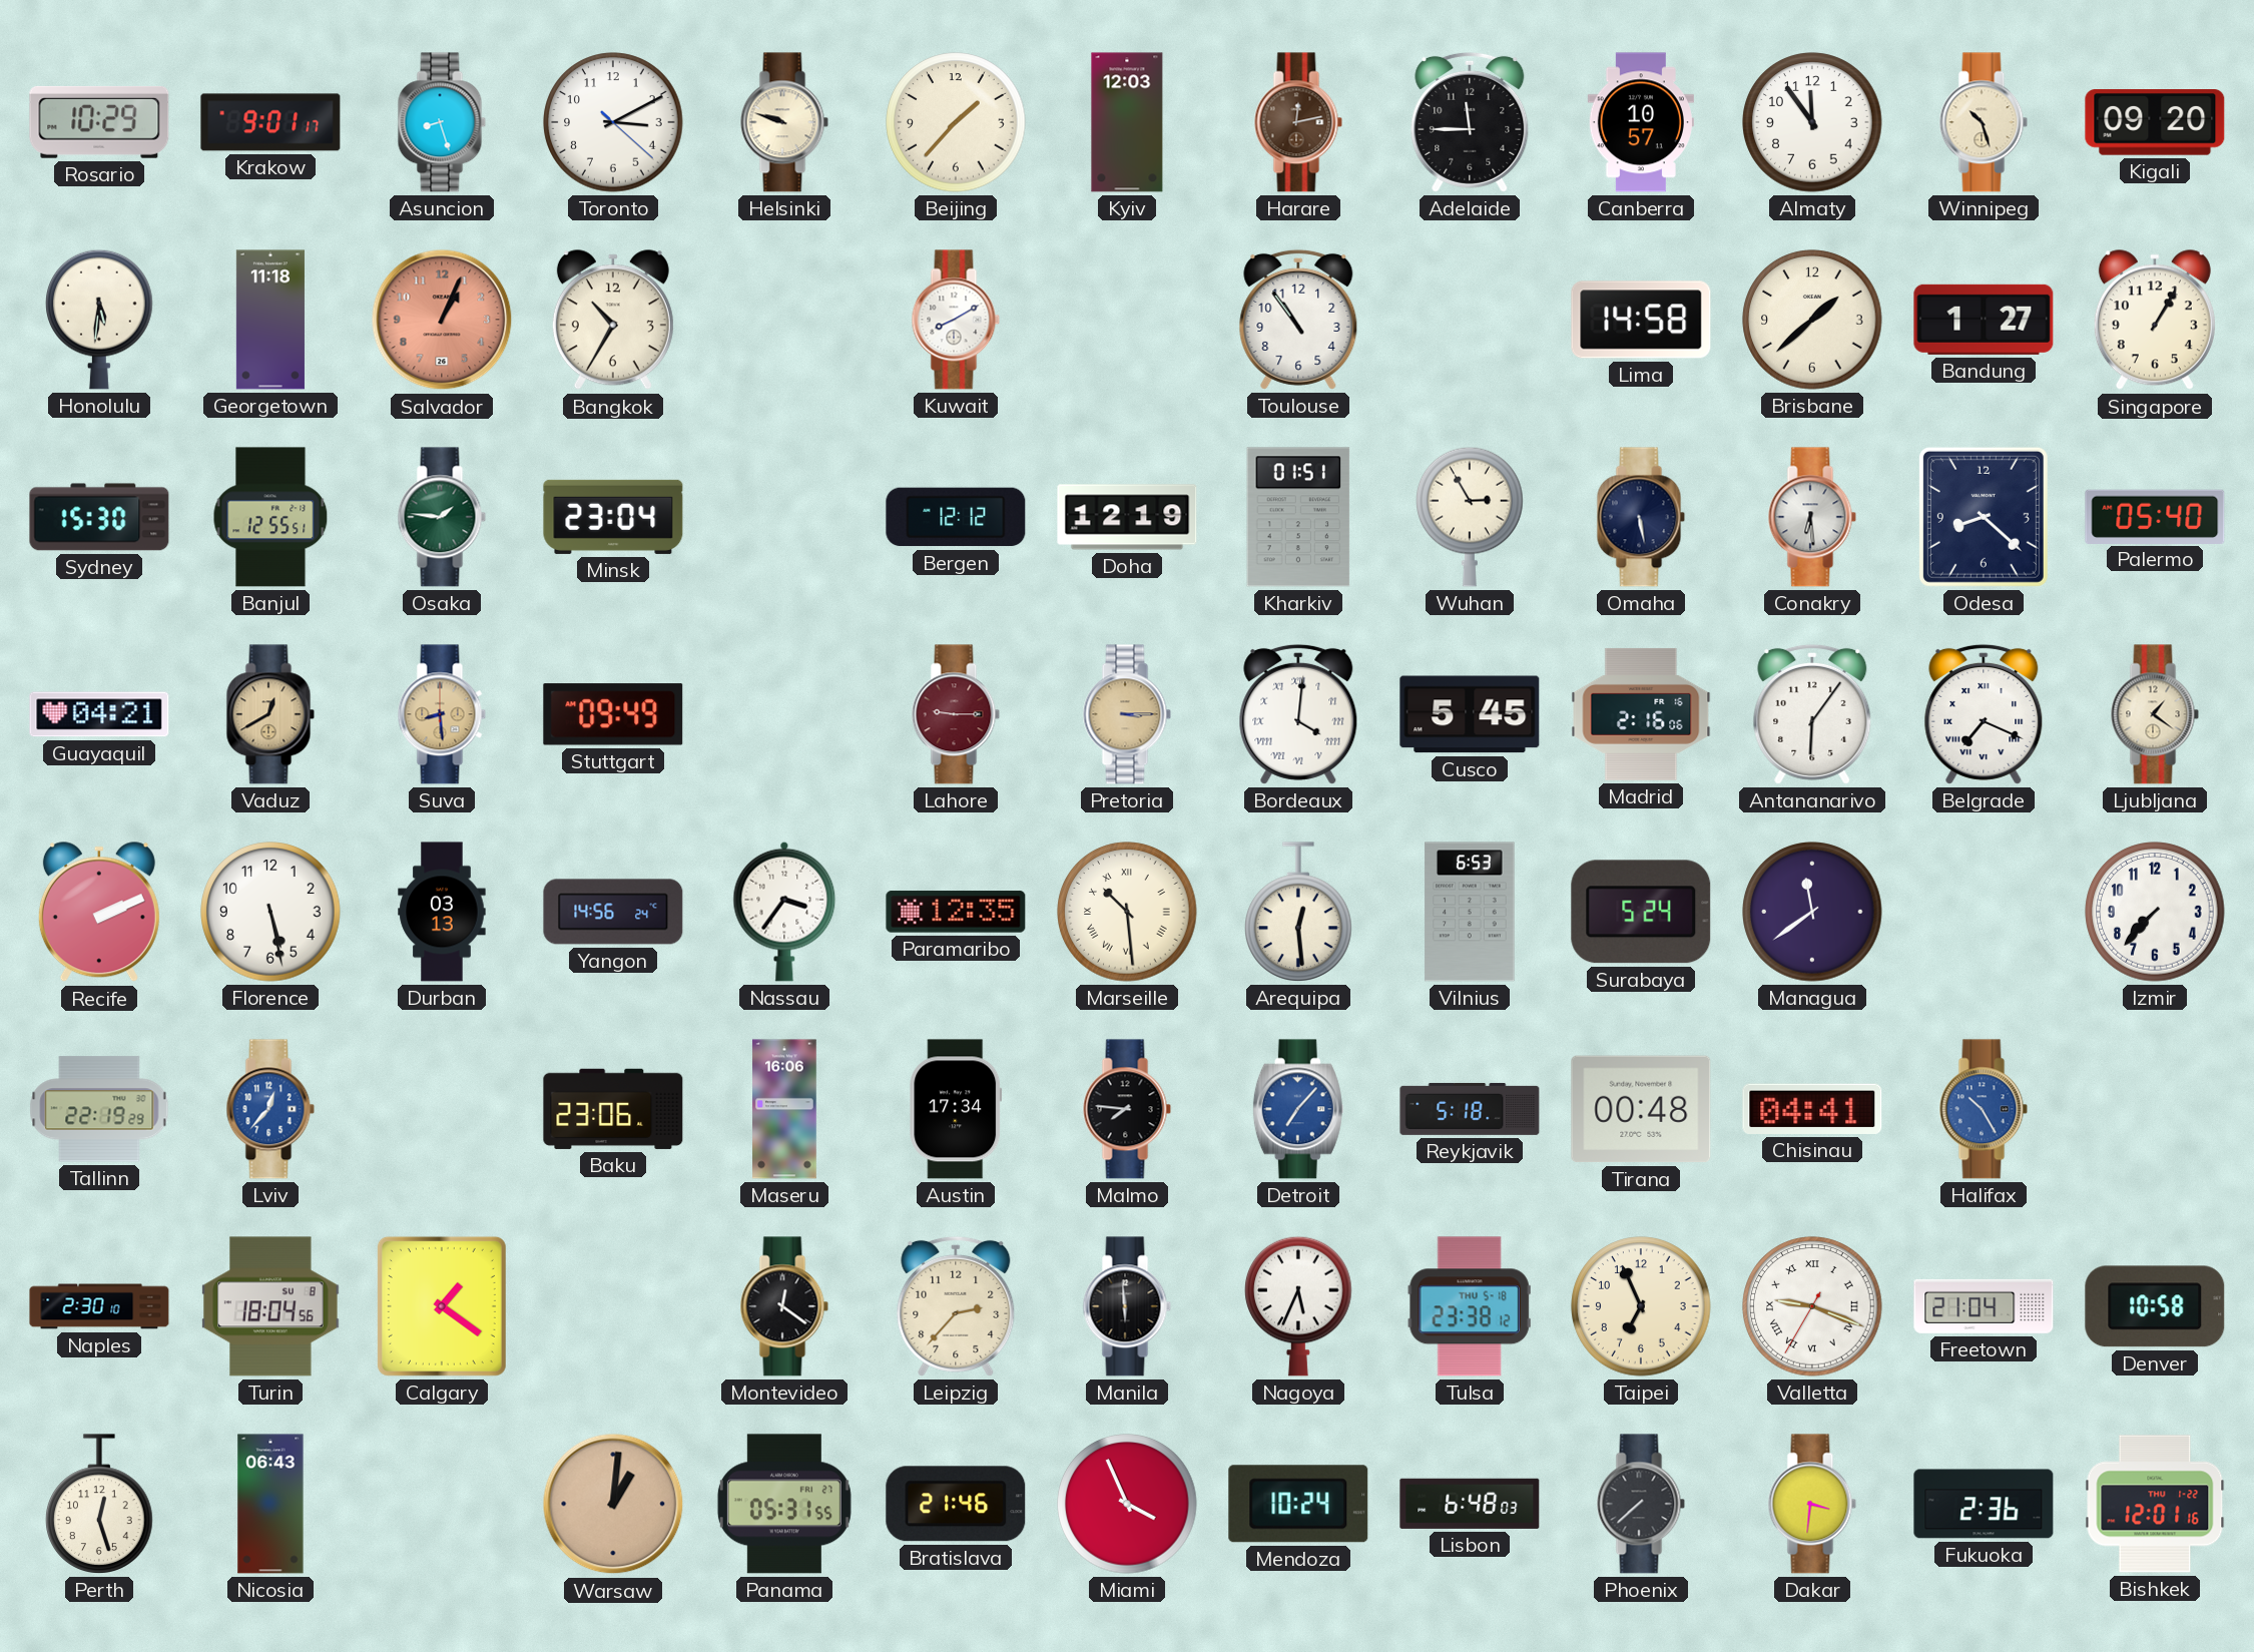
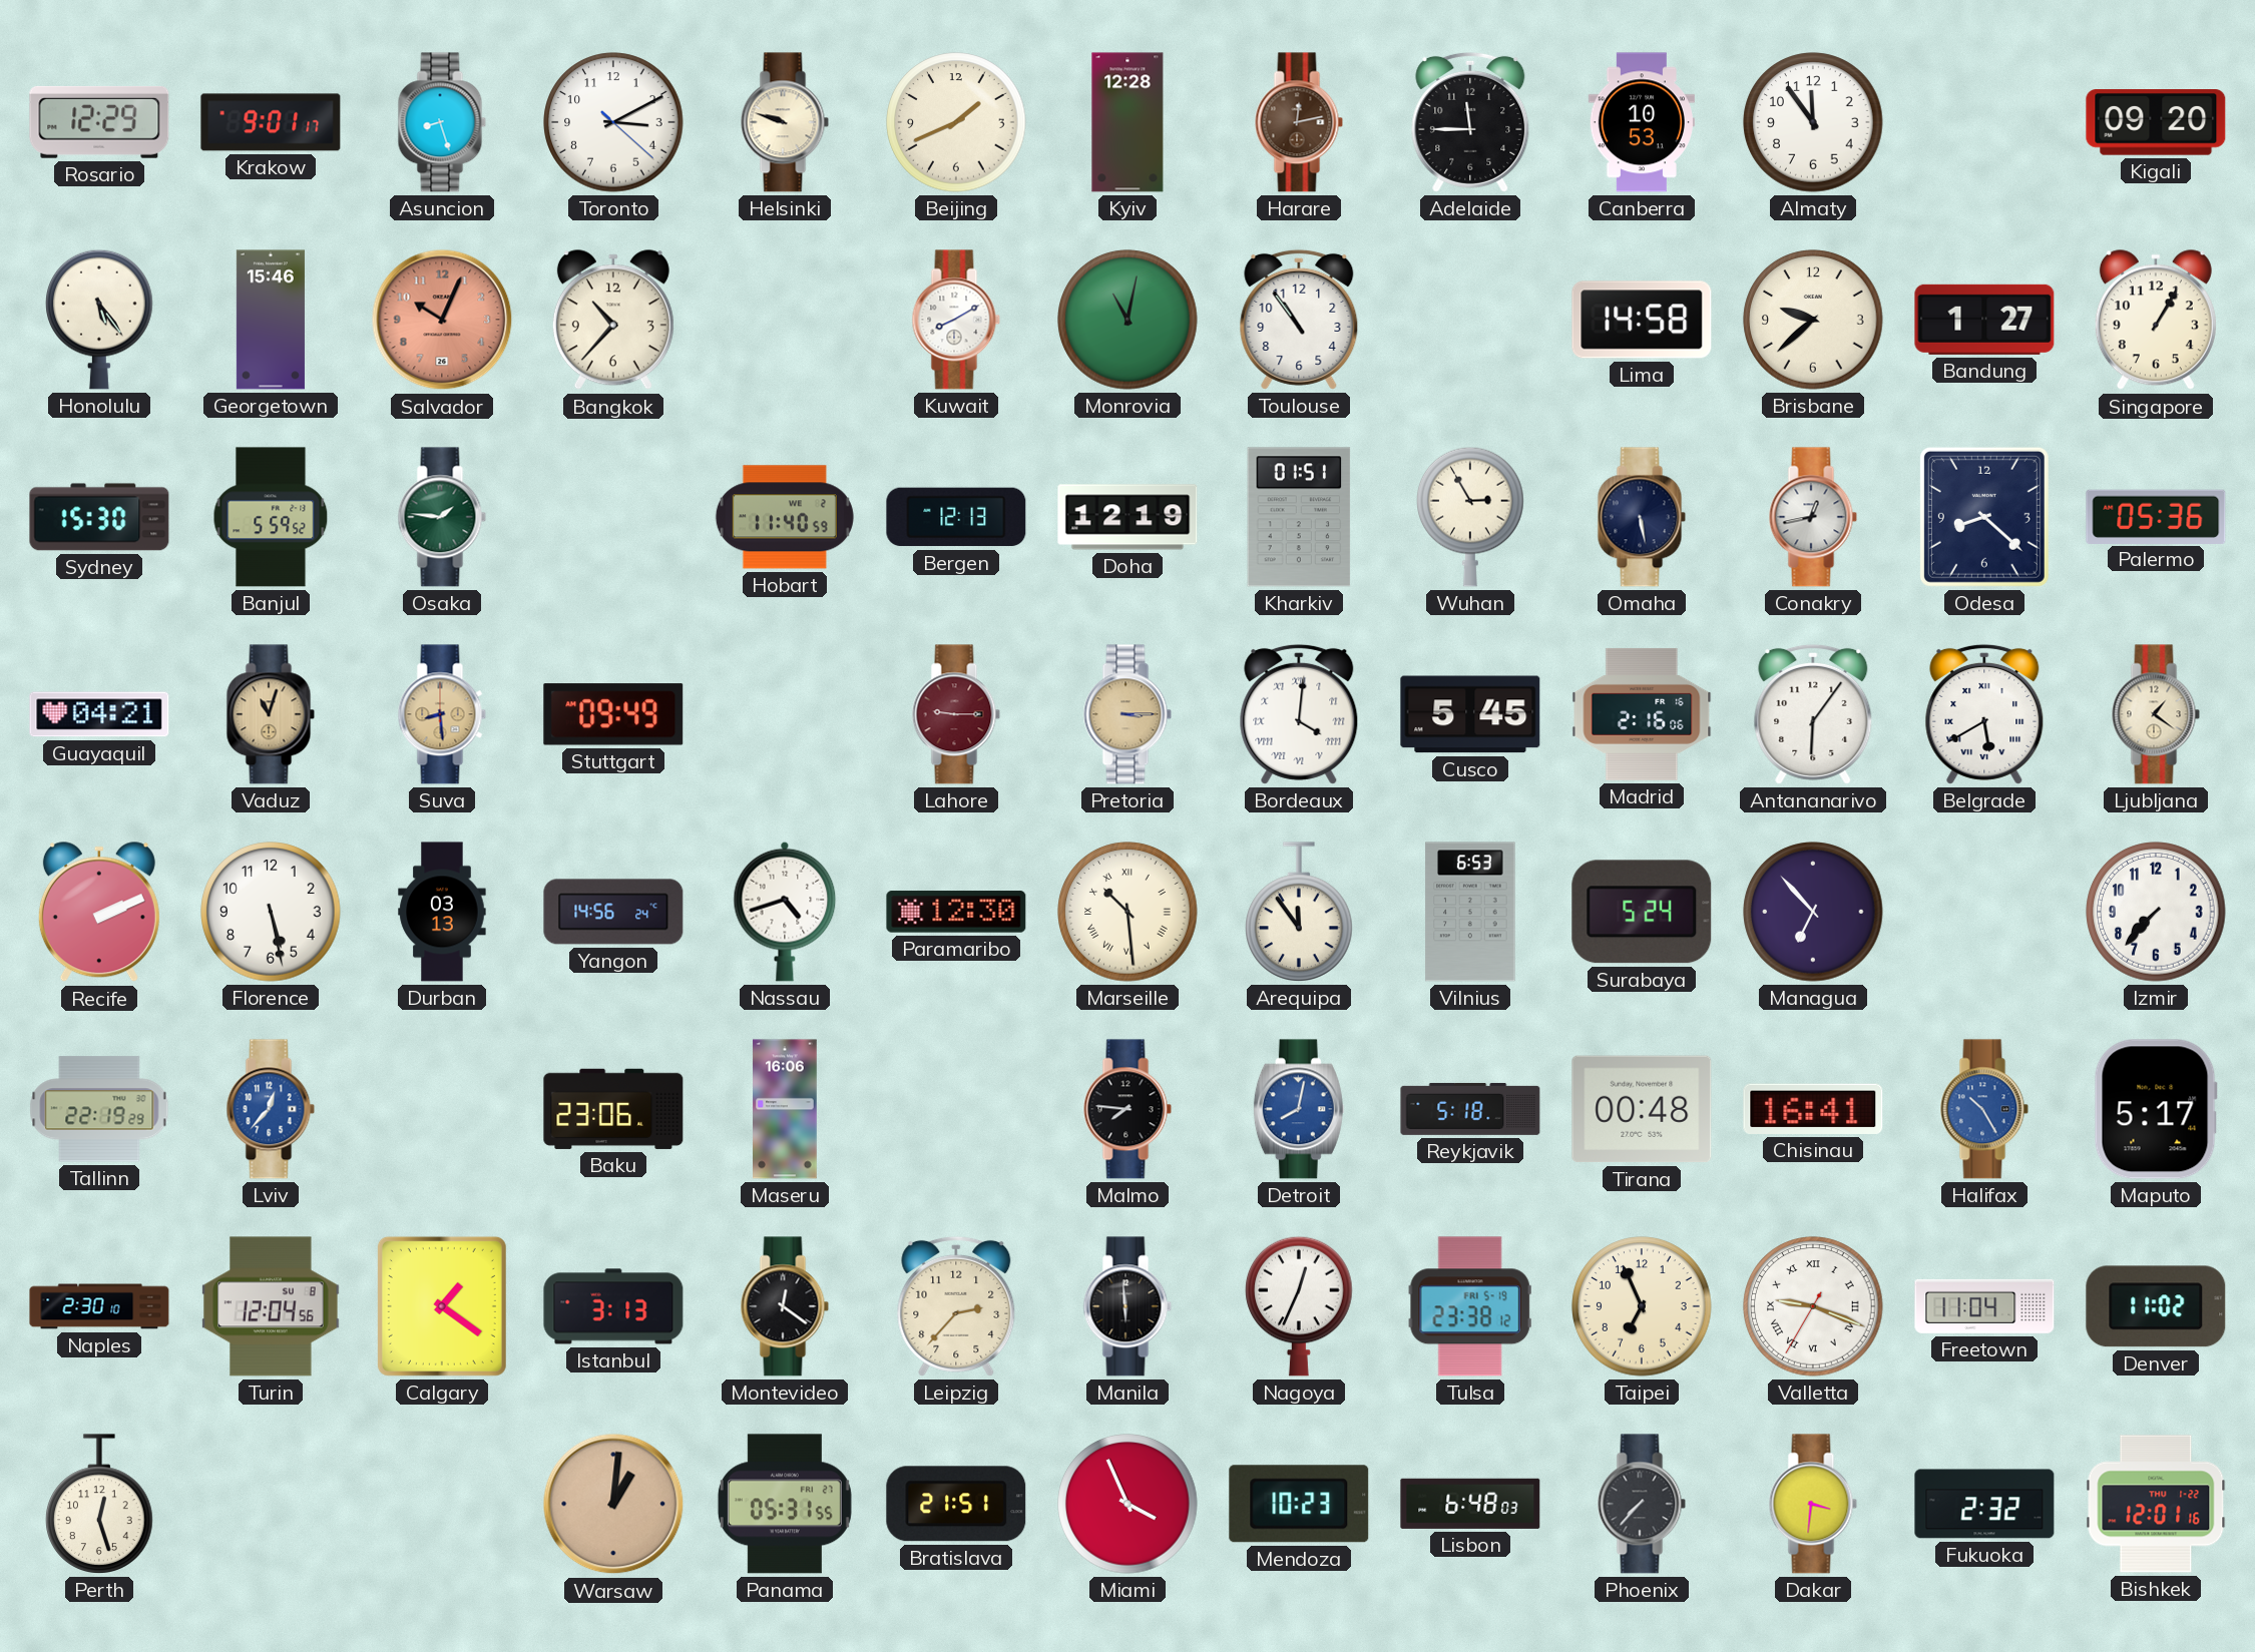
Rosario: 10:29 -> 12:29 (99, 122)
Beijing: 1:37 -> 1:41 (956, 122)
Kyiv: 12:03 -> 12:28 (1127, 122)
Canberra: 10:57 -> 10:53 (1642, 122)
Winnipeg: 10:27 -> none (1984, 122)
Honolulu: 5:31 -> 5:24 (99, 320)
Georgetown: 11:18 -> 15:46 (271, 320)
Salvador: 1:04 -> 10:04 (442, 320)
Bangkok: 10:35 -> 10:37 (613, 321)
Monrovia: none -> 11:02 (1127, 320)
Brisbane: 1:38 -> 9:38 (1813, 320)
Banjul: 12:55 -> 5:59 (271, 517)
Minsk: 23:04 -> none (613, 517)
Hobart: none -> 11:40 (785, 517)
Bergen: 12:12 -> 12:13 (956, 517)
Conakry: 6:29 -> 12:43 (1813, 517)
Palermo: 05:40 -> 05:36 (2156, 516)
Vaduz: 12:40 -> 11:03 (271, 714)
Belgrade: 7:19 -> 5:40 (1984, 714)
Nassau: 3:36 -> 4:42 (785, 912)
Paramaribo: 12:35 -> 12:30 (956, 912)
Arequipa: 12:29 -> 11:54 (1299, 912)
Managua: 11:39 -> 6:53 (1813, 912)
Austin: 17:34 -> none (956, 1109)
Detroit: 7:07 -> 8:02 (1299, 1109)
Chisinau: 04:41 -> 16:41 (1813, 1109)
Maputo: none -> 5:17 (2156, 1109)
Turin: 18:04 -> 12:04 (271, 1306)
Istanbul: none -> 3:13 (613, 1306)
Nagoya: 5:34 -> 12:34 (1299, 1306)
Tulsa date: THU 5-18 -> FRI 5-19 (1470, 1306)
Freetown: 21:04 -> 11:04 (1984, 1306)
Denver: 10:58 -> 11:02 (2156, 1306)
Nicosia: 06:43 -> none (270, 1504)
Bratislava: 21:46 -> 21:51 (956, 1504)
Mendoza: 10:24 -> 10:23 (1299, 1504)
Phoenix: 7:38 -> 7:37 (1642, 1504)
Fukuoka: 2:36 -> 2:32 (1984, 1504)
